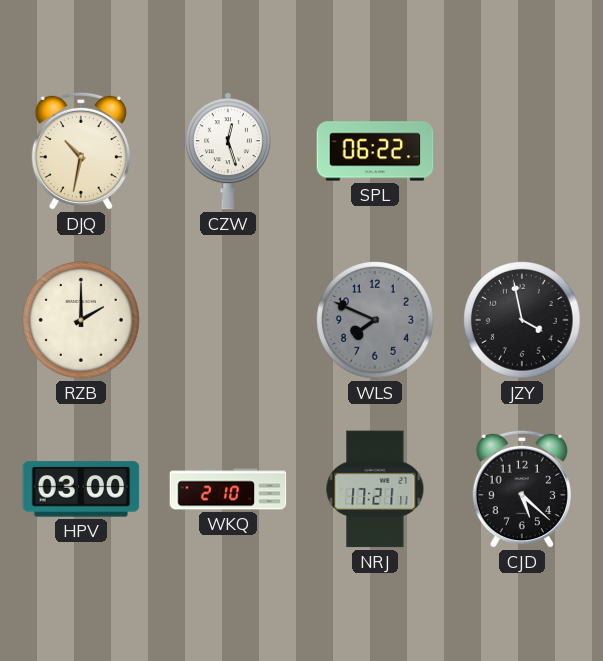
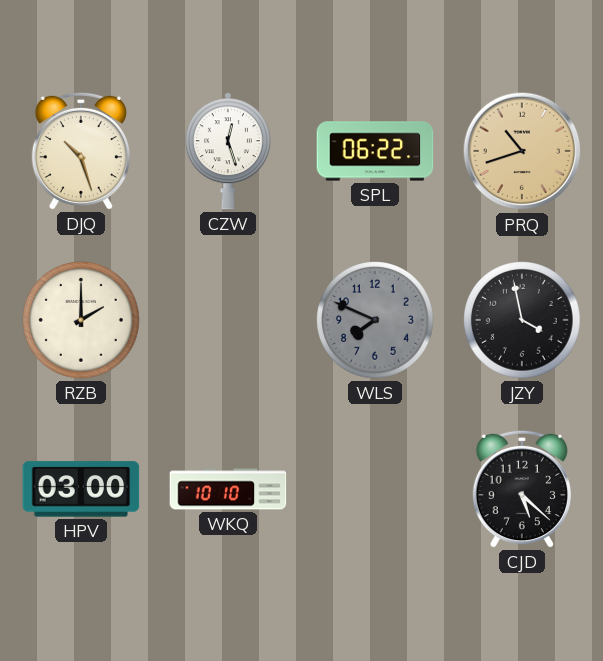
DJQ: 10:32 -> 10:27 (81, 151)
PRQ: none -> 10:42 (522, 151)
WKQ: 2:10 -> 10:10 (228, 489)
NRJ: 17:21 -> none (375, 489)
